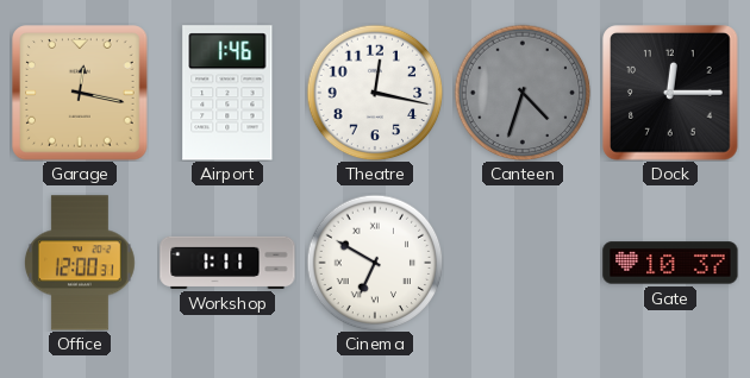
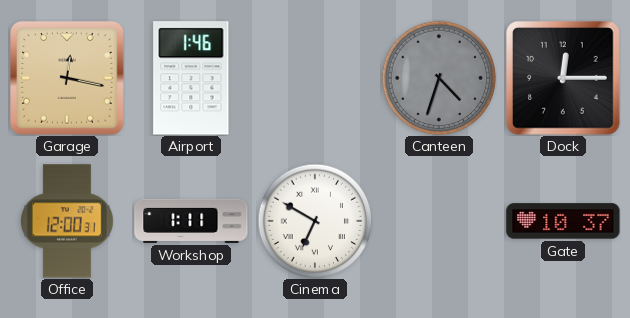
Theatre: 12:17 -> none (375, 93)
